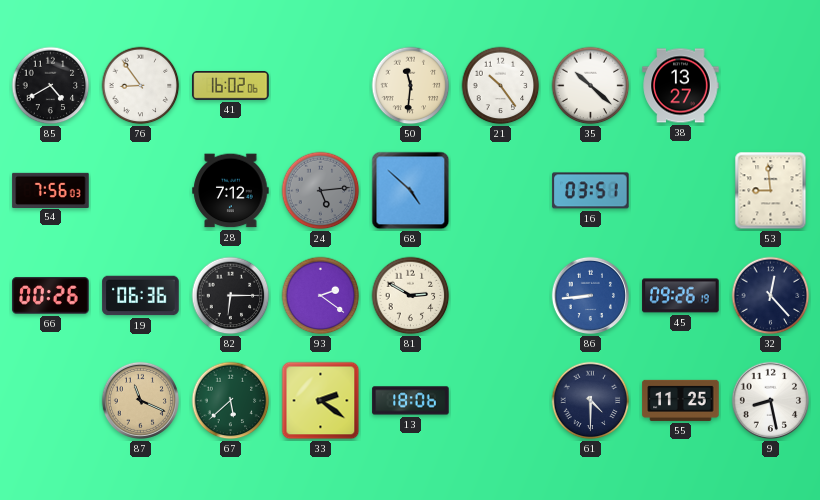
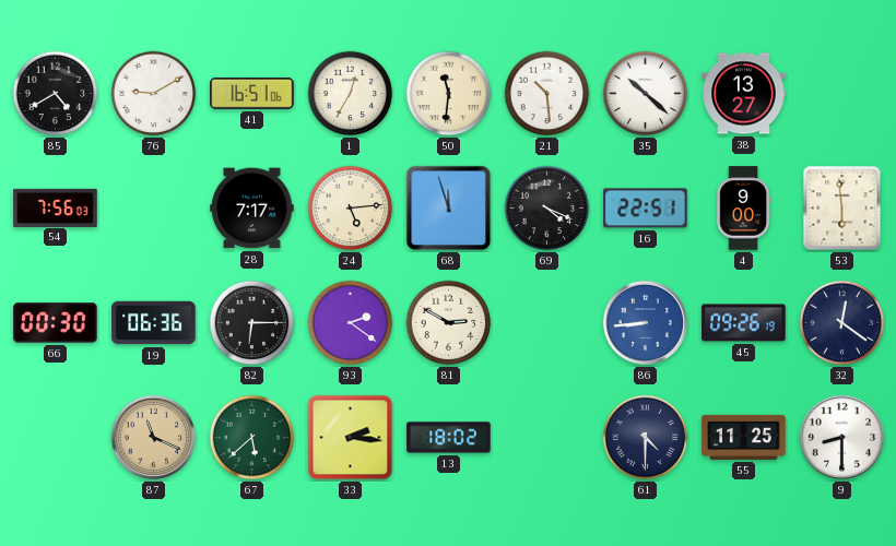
76: 8:54 -> 9:10 (154, 94)
41: 16:02 -> 16:51 (252, 93)
1: none -> 12:35 (351, 94)
21: 10:24 -> 10:29 (547, 94)
28: 7:12 -> 7:17 (252, 209)
24 dial: grey -> cream (351, 209)
68: 4:52 -> 11:57 (449, 209)
69: none -> 4:19 (547, 209)
16: 03:51 -> 22:51 (646, 209)
4: none -> 9:00 (743, 209)
53: 8:59 -> 5:59 (842, 209)
66: 00:26 -> 00:30 (56, 323)
32: 12:23 -> 12:21 (842, 323)
33: 2:21 -> 2:16 (351, 438)
13: 18:06 -> 18:02 (449, 438)
9: 8:28 -> 8:30 (841, 437)
